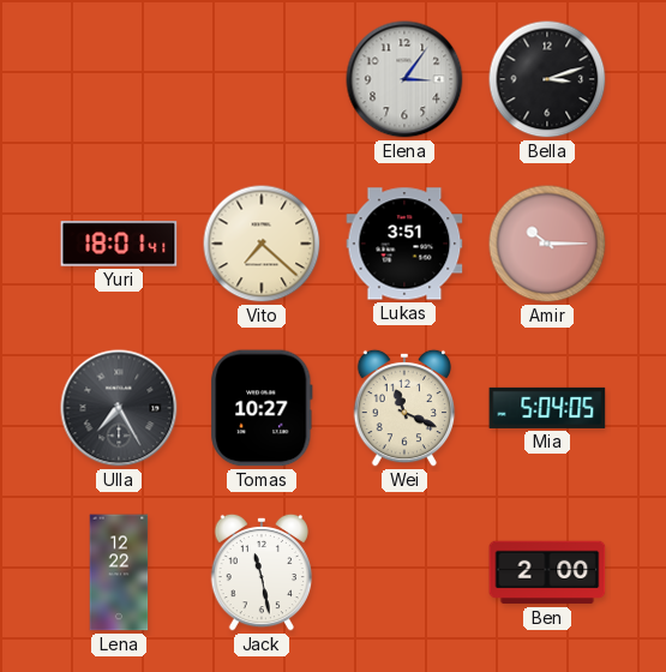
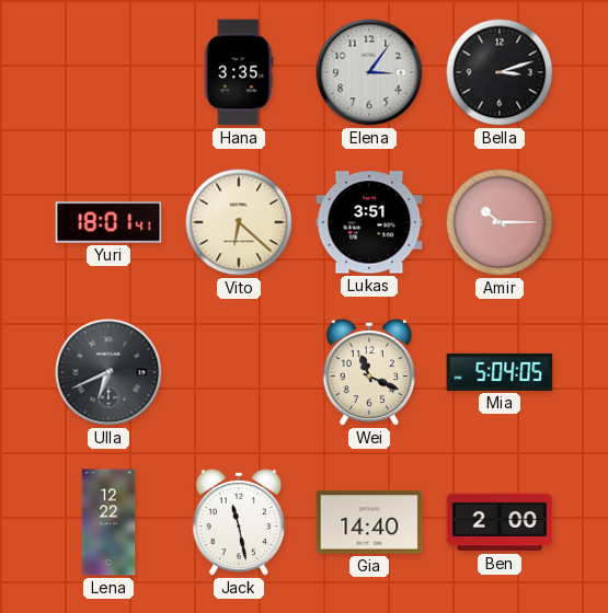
Hana: none -> 3:35 (239, 72)
Vito: 7:22 -> 6:22 (239, 222)
Ulla: 7:25 -> 6:41 (108, 372)
Tomas: 10:27 -> none (262, 408)
Gia: none -> 14:40 (369, 522)
